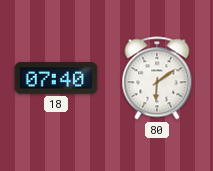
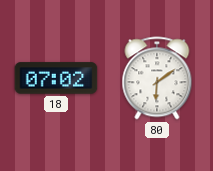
18: 07:40 -> 07:02 (56, 78)
